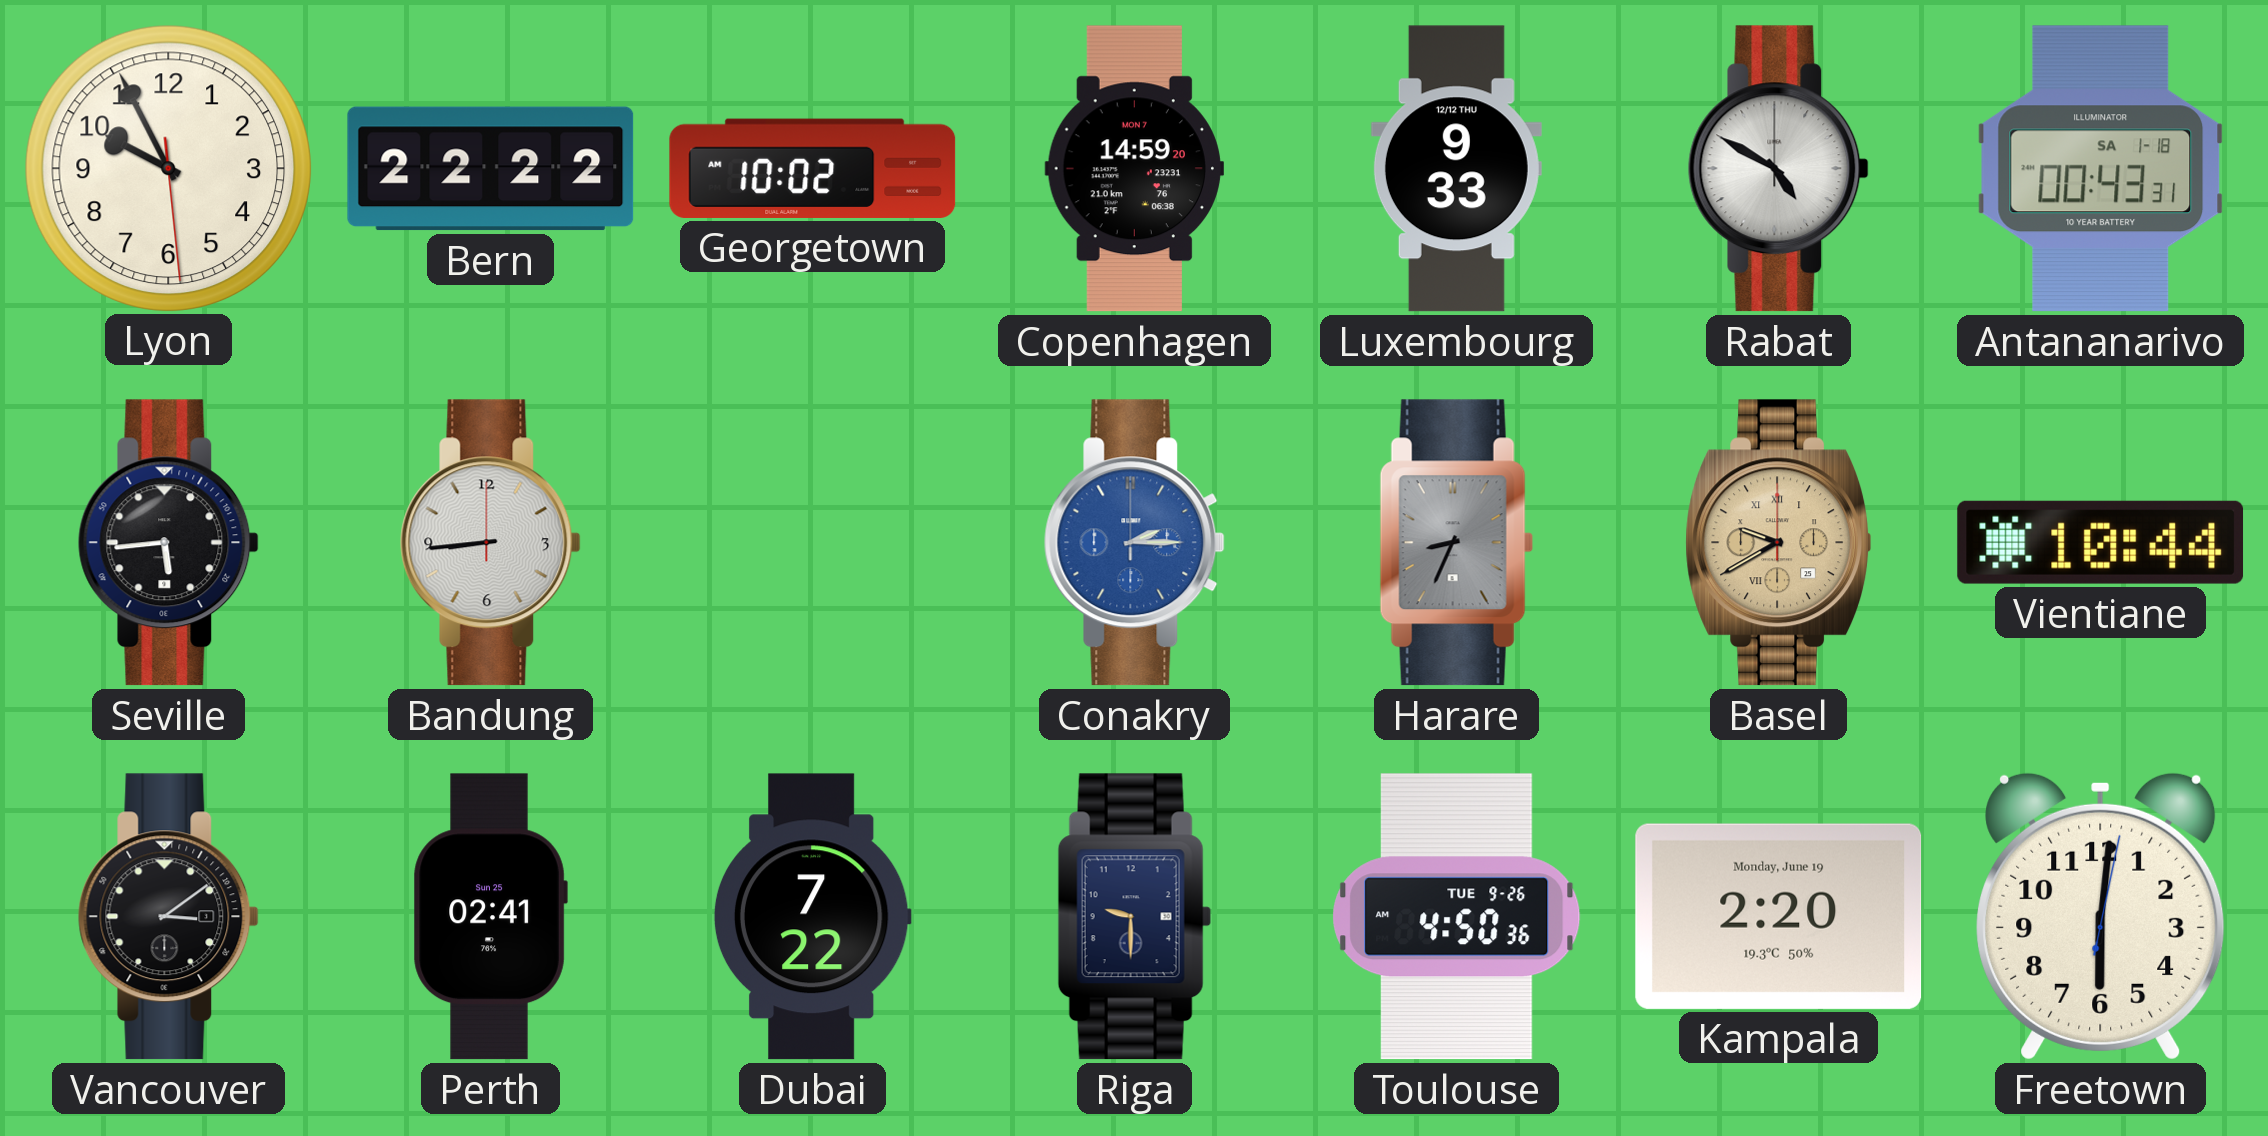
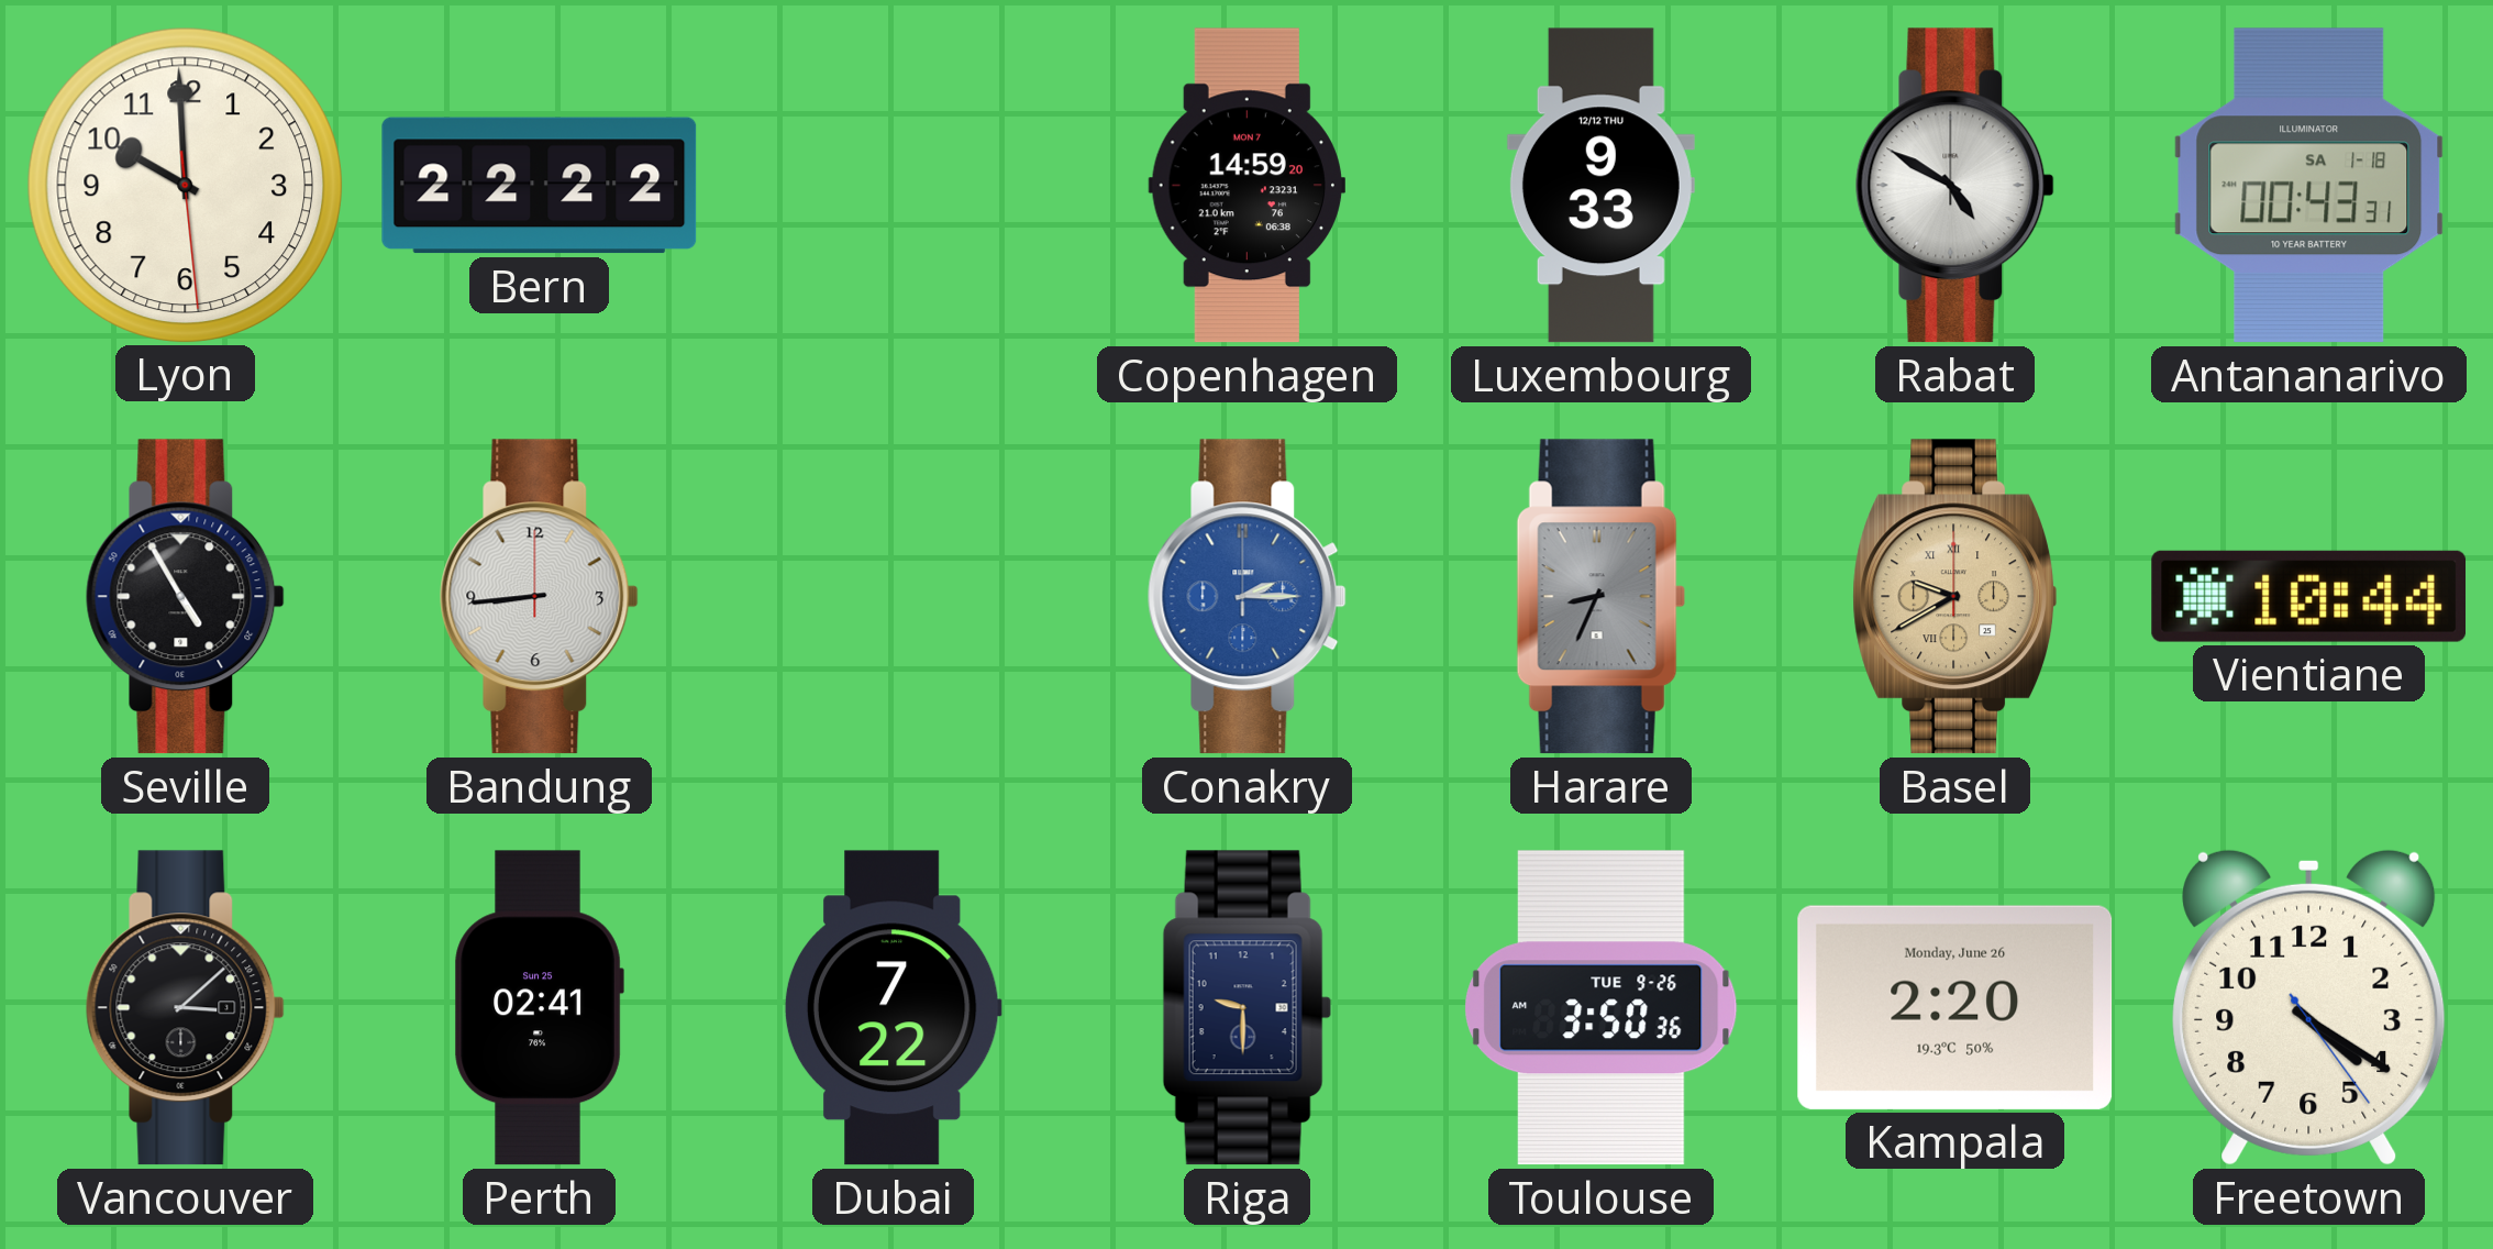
Lyon: 9:55 -> 9:59 (185, 185)
Georgetown: 10:02 -> none (813, 168)
Seville: 5:44 -> 4:55 (185, 597)
Vancouver: 3:09 -> 3:08 (185, 1008)
Toulouse: 4:50 -> 3:50 (1602, 1008)
Kampala date: Monday, June 19 -> Monday, June 26 (1955, 1007)
Freetown: 6:01 -> 4:20 (2309, 1007)
